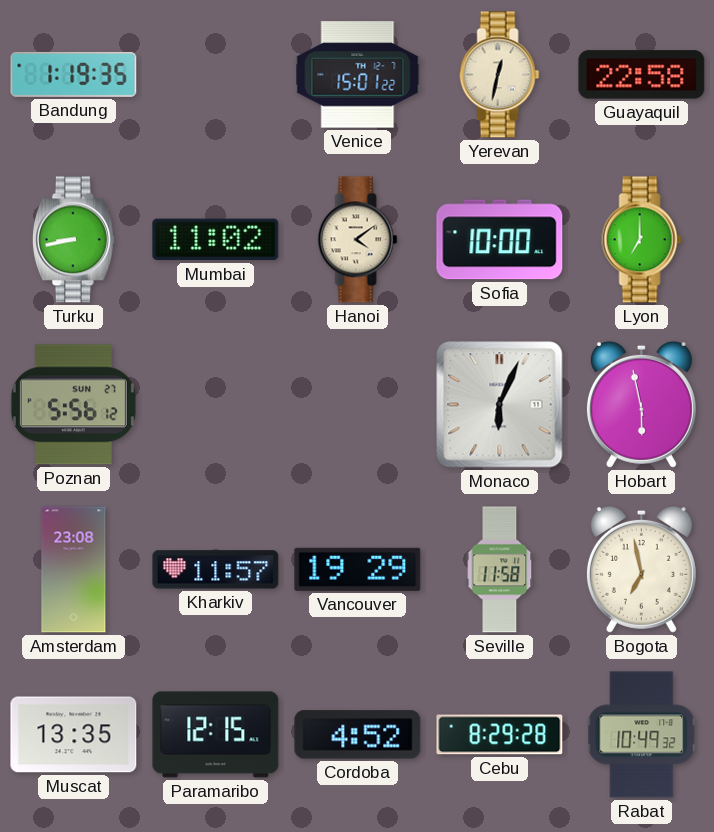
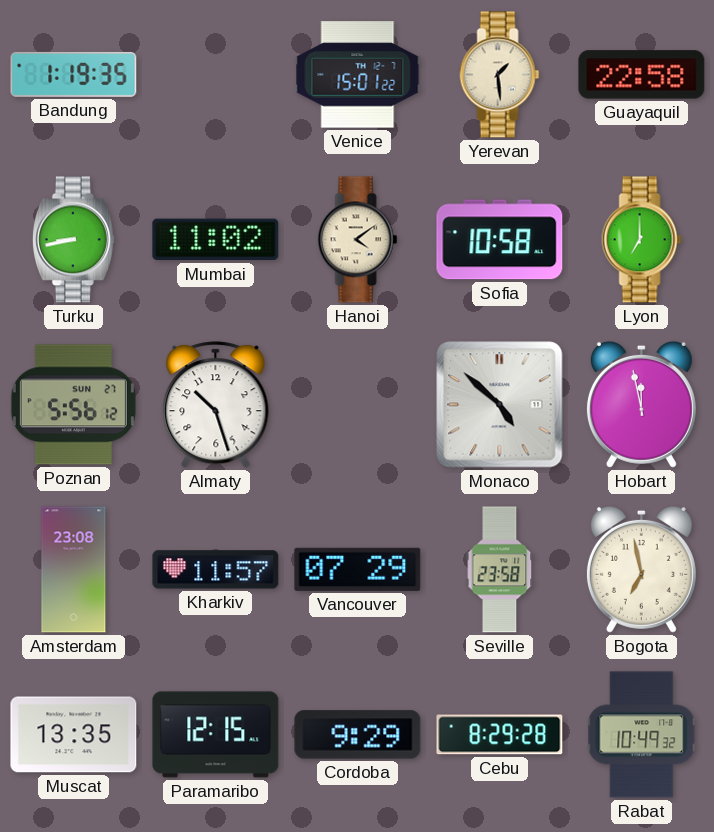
Yerevan: 12:32 -> 1:29 (500, 75)
Sofia: 10:00 -> 10:58 (500, 240)
Almaty: none -> 10:27 (216, 405)
Monaco: 6:04 -> 4:52 (500, 405)
Hobart: 5:58 -> 11:58 (641, 404)
Vancouver: 19:29 -> 07:29 (358, 569)
Seville: 11:58 -> 23:58 (500, 570)
Cordoba: 4:52 -> 9:29 (358, 735)
